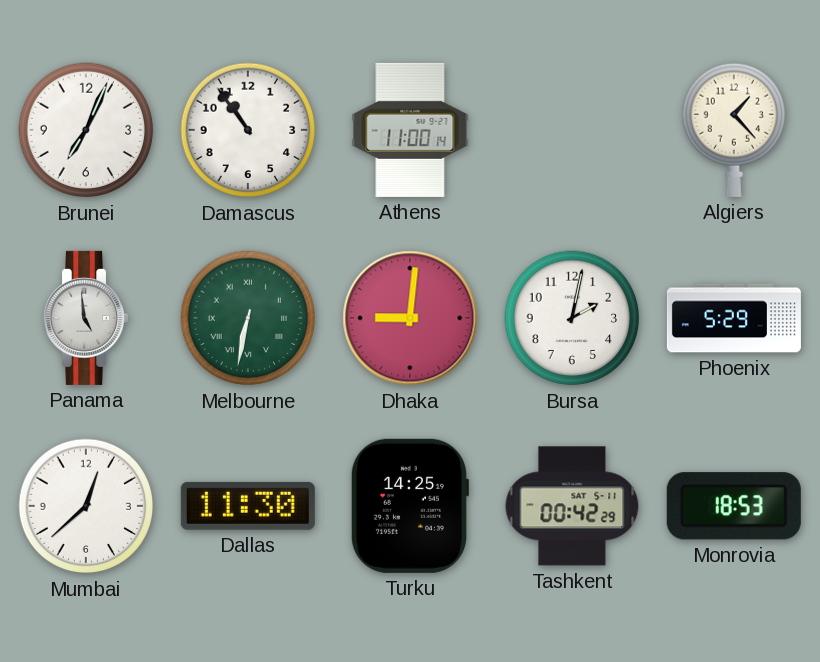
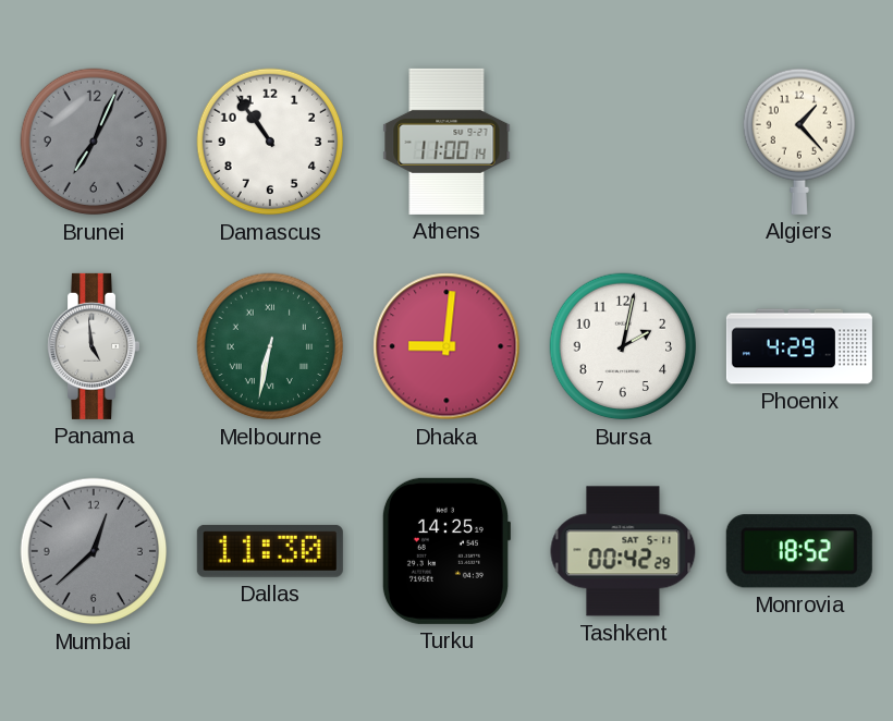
Brunei dial: white -> grey (94, 142)
Phoenix: 5:29 -> 4:29 (799, 346)
Mumbai dial: white -> grey (94, 551)
Monrovia: 18:53 -> 18:52 (799, 551)
